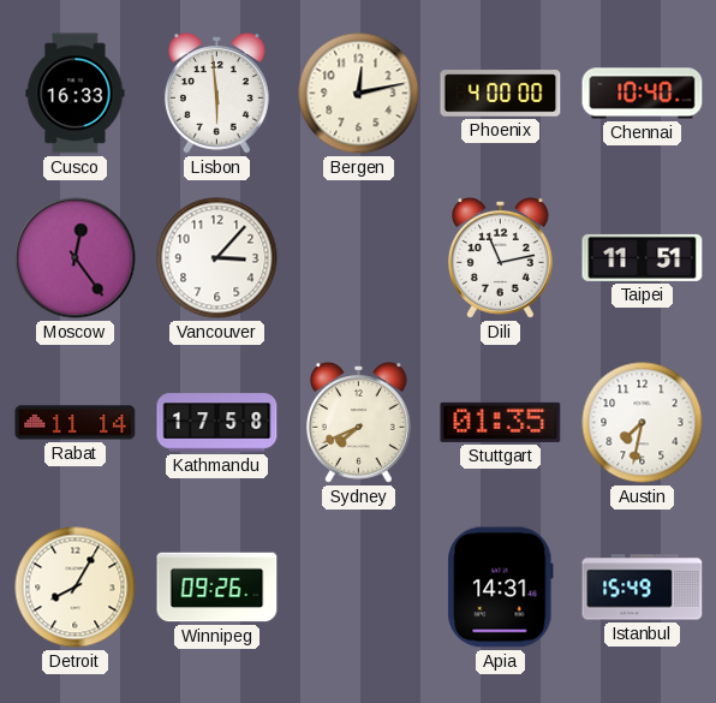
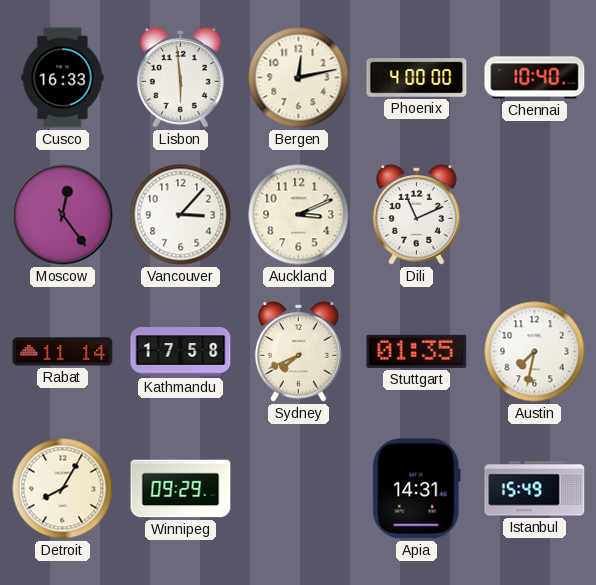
Auckland: none -> 3:11 (299, 215)
Dili: 11:13 -> 11:11 (416, 215)
Taipei: 11:51 -> none (643, 257)
Winnipeg: 09:26 -> 09:29 (181, 489)
